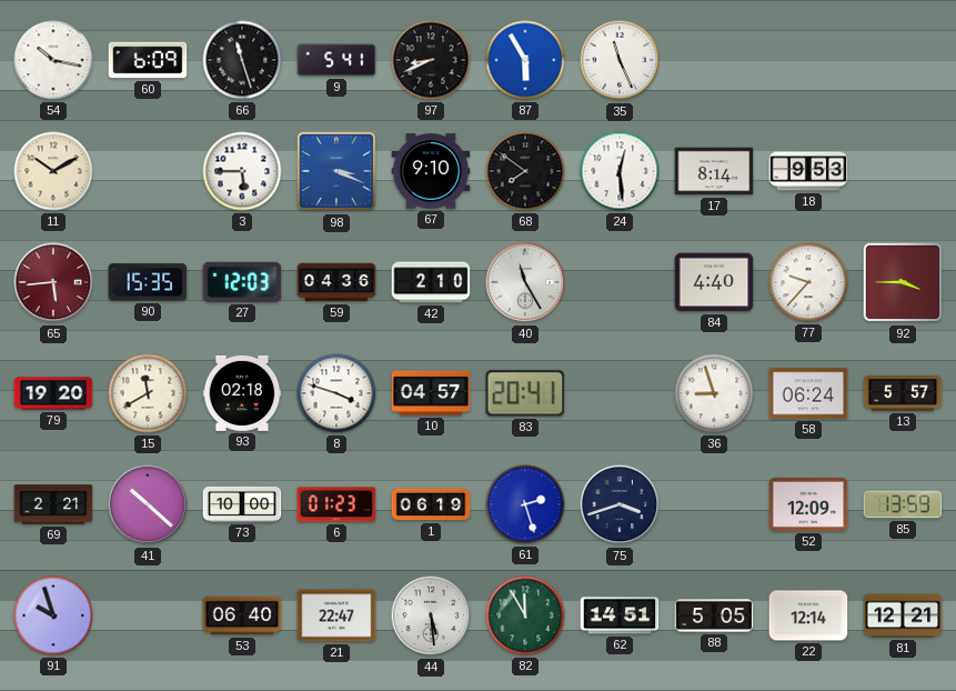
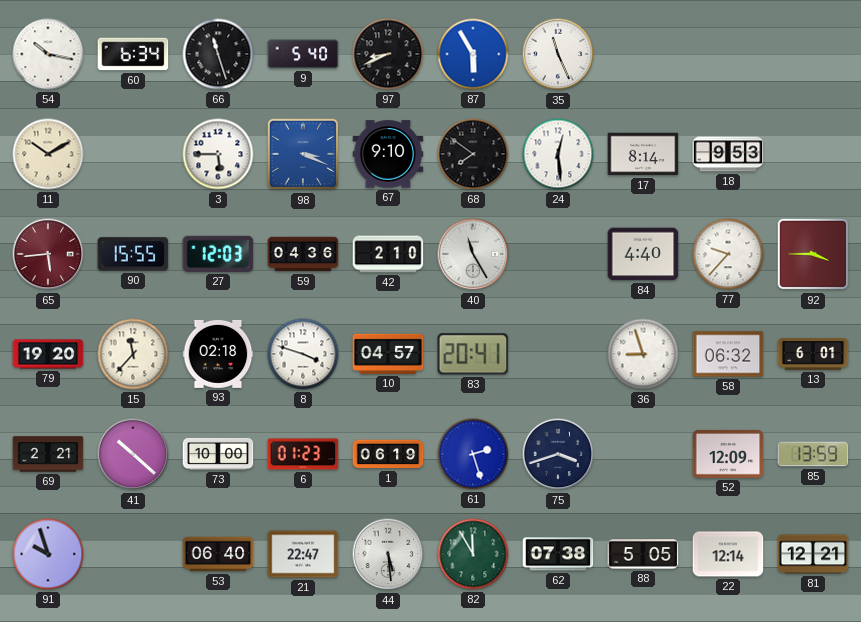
60: 6:09 -> 6:34 (133, 54)
9: 5:41 -> 5:40 (303, 54)
90: 15:35 -> 15:55 (133, 254)
15: 11:40 -> 11:37 (133, 354)
58: 06:24 -> 06:32 (728, 354)
13: 5:57 -> 6:01 (813, 354)
62: 14:51 -> 07:38 (558, 554)
